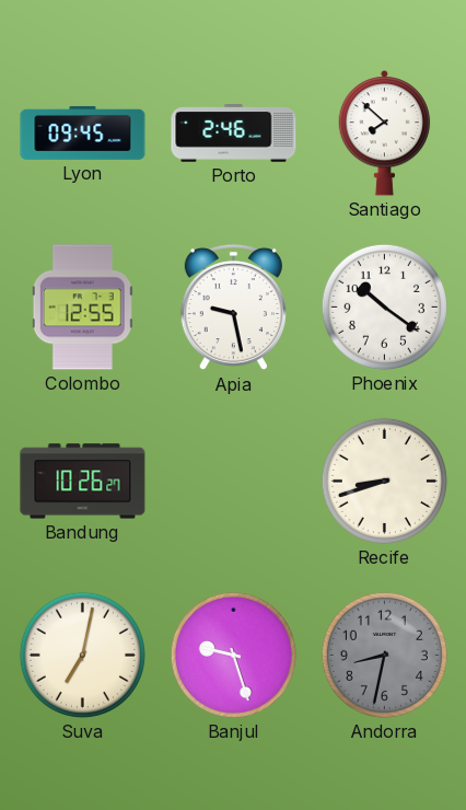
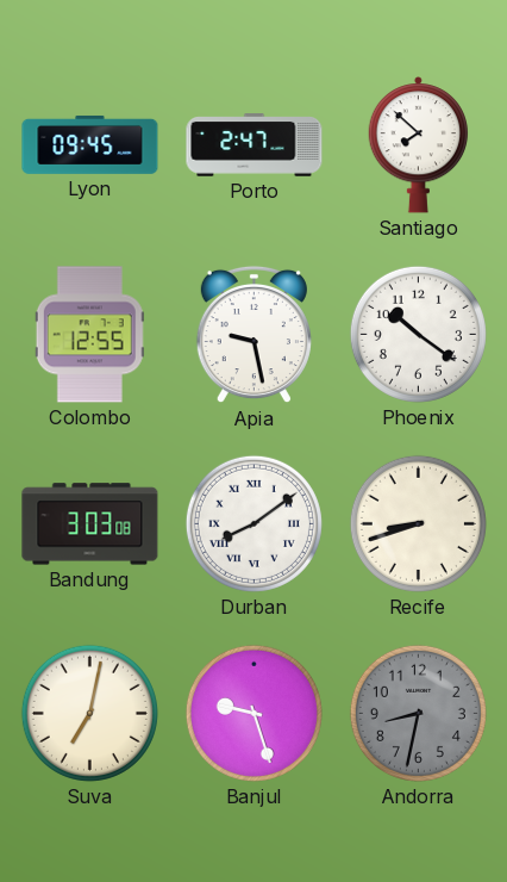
Porto: 2:46 -> 2:47 (255, 145)
Bandung: 10:26 -> 3:03 (90, 524)
Durban: none -> 8:09 (253, 523)
